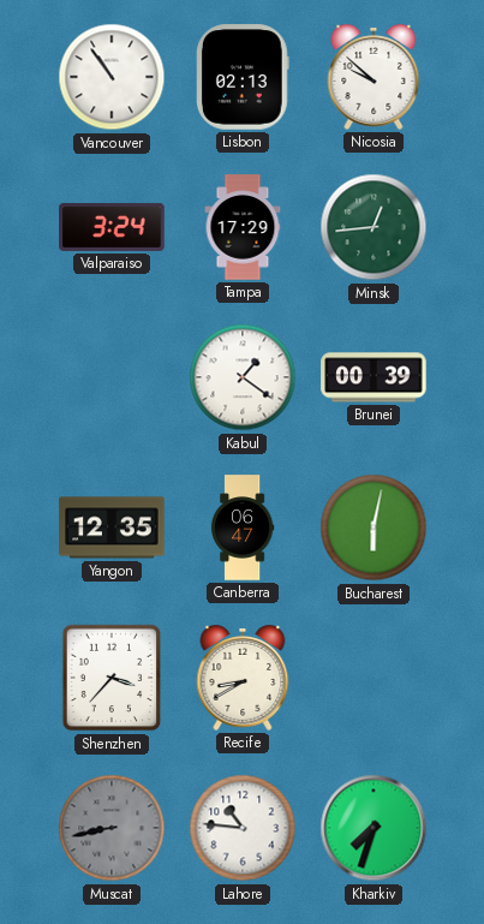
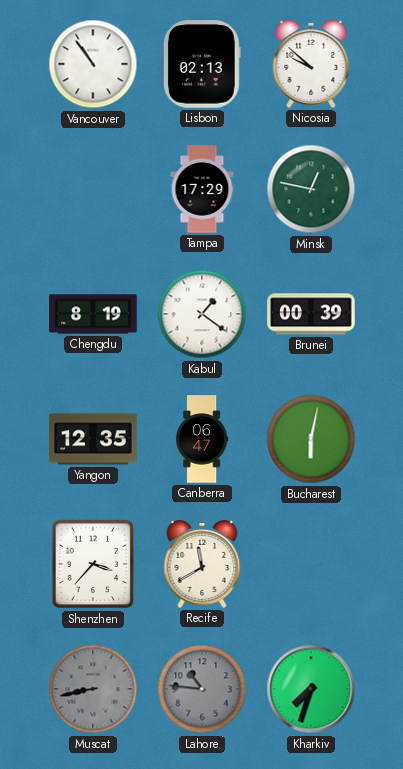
Valparaiso: 3:24 -> none (112, 227)
Minsk: 12:44 -> 12:47 (311, 189)
Chengdu: none -> 8:19 (93, 314)
Recife: 8:40 -> 11:40 (202, 565)
Lahore dial: white -> grey (202, 689)
